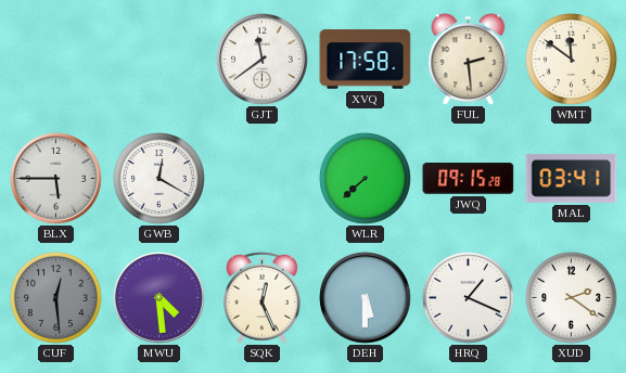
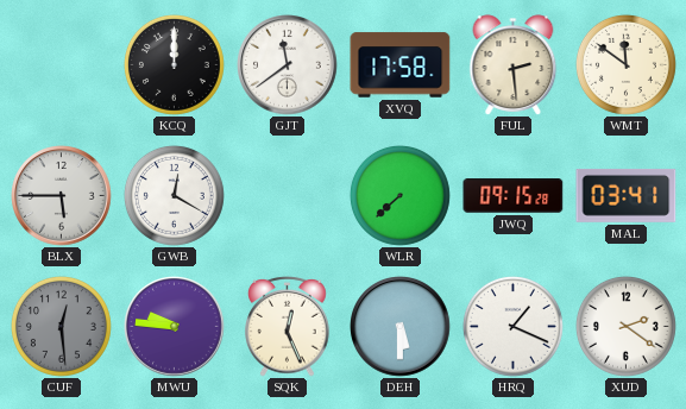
KCQ: none -> 12:00 (174, 64)
MWU: 4:29 -> 9:46 (175, 327)
